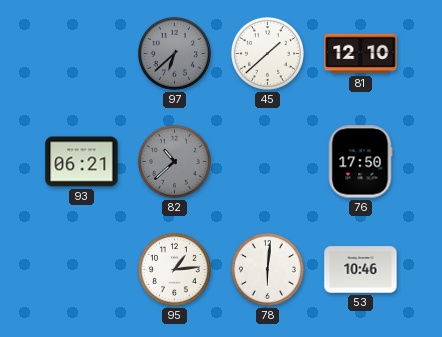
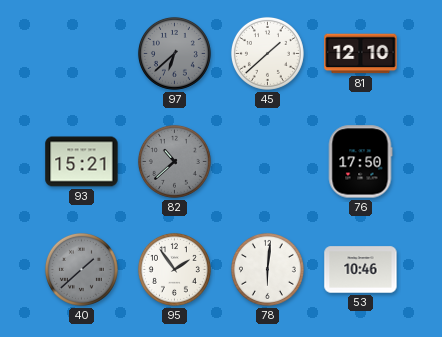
93: 06:21 -> 15:21 (82, 162)
40: none -> 1:38 (81, 269)
95: 1:14 -> 1:54 (174, 269)
